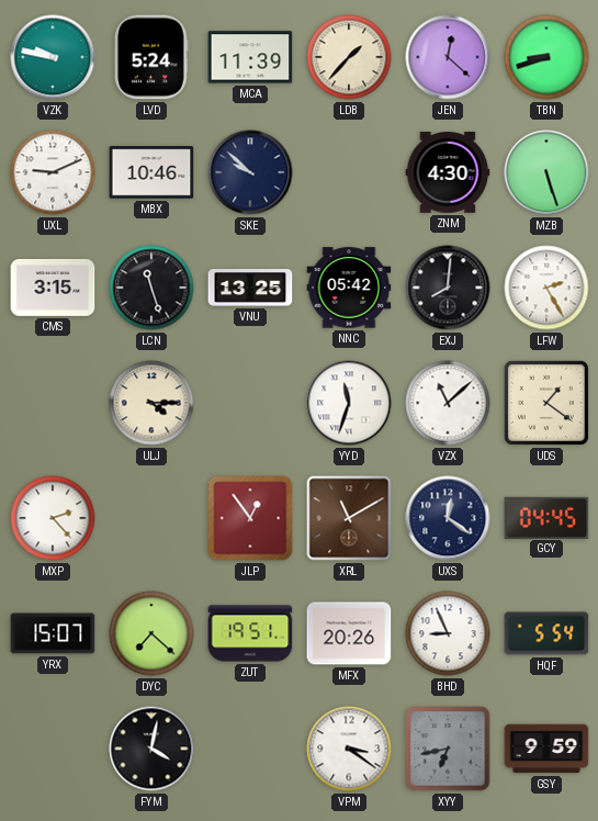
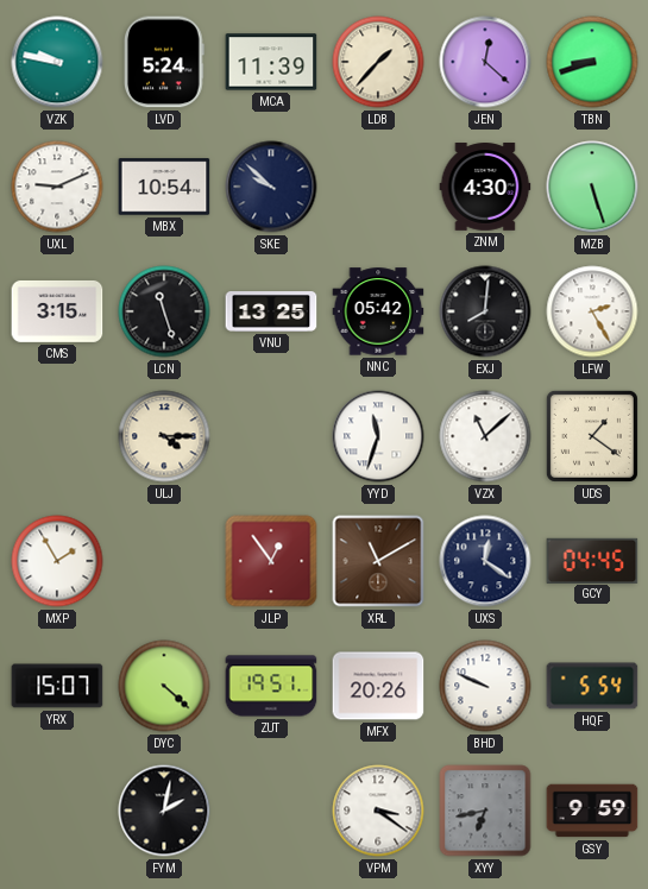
MBX: 10:46 -> 10:54 (164, 187)
MXP: 2:23 -> 1:55 (57, 561)
DYC: 7:22 -> 4:22 (164, 686)
BHD: 8:56 -> 9:49 (485, 686)
FYM: 4:02 -> 2:02 (164, 811)
